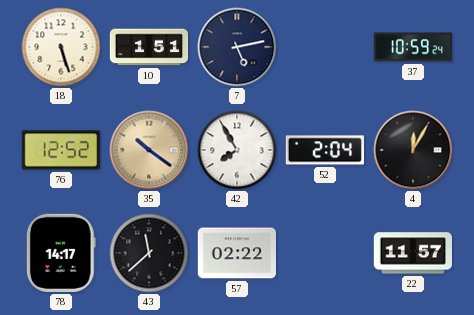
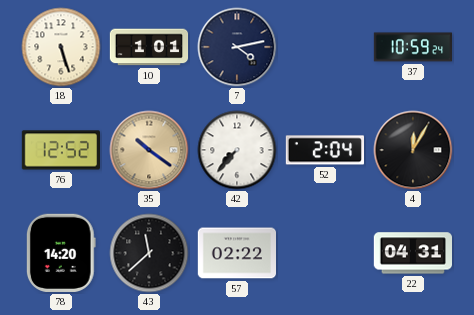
10: 1:51 -> 1:01 (149, 47)
7: 5:13 -> 4:13 (237, 47)
42: 7:55 -> 7:37 (237, 150)
78: 14:17 -> 14:20 (61, 253)
22: 11:57 -> 04:31 (412, 253)
